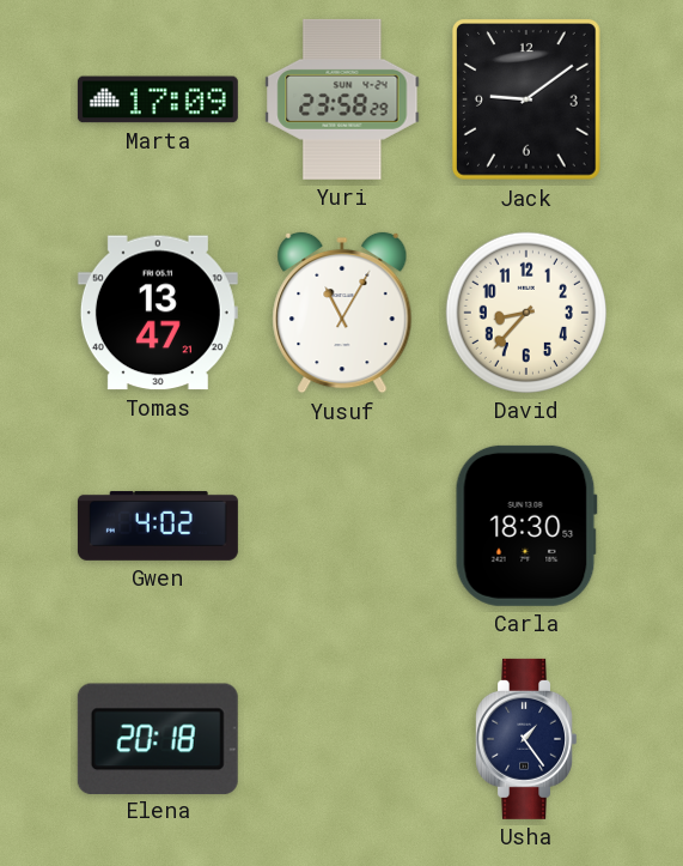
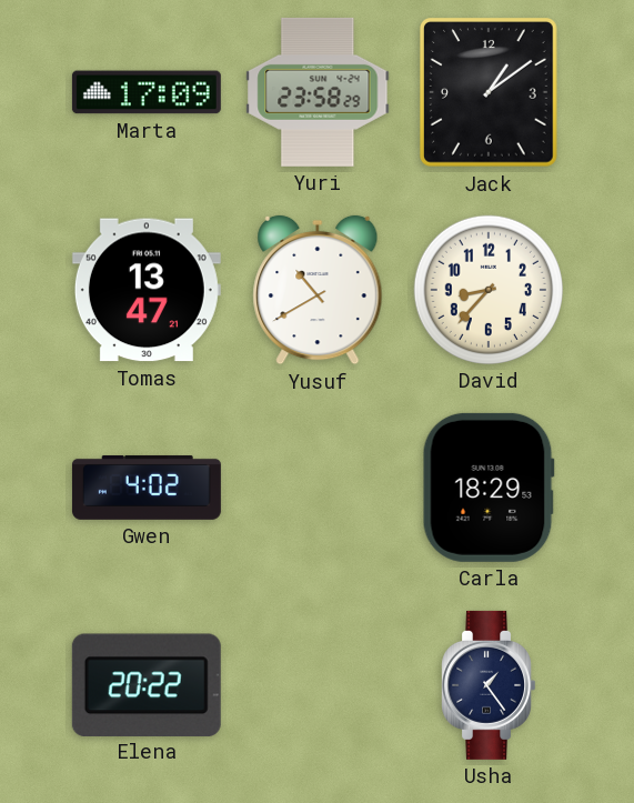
Jack: 9:09 -> 1:09 (490, 93)
Yusuf: 11:05 -> 10:40 (318, 290)
Carla: 18:30 -> 18:29 (489, 488)
Elena: 20:18 -> 20:22 (147, 684)
